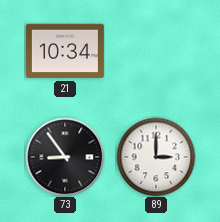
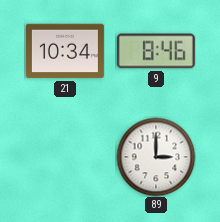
9: none -> 8:46 (156, 51)
73: 8:54 -> none (65, 157)
